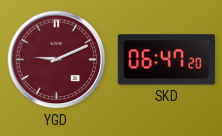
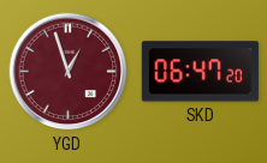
YGD: 9:11 -> 12:57 (69, 72)
